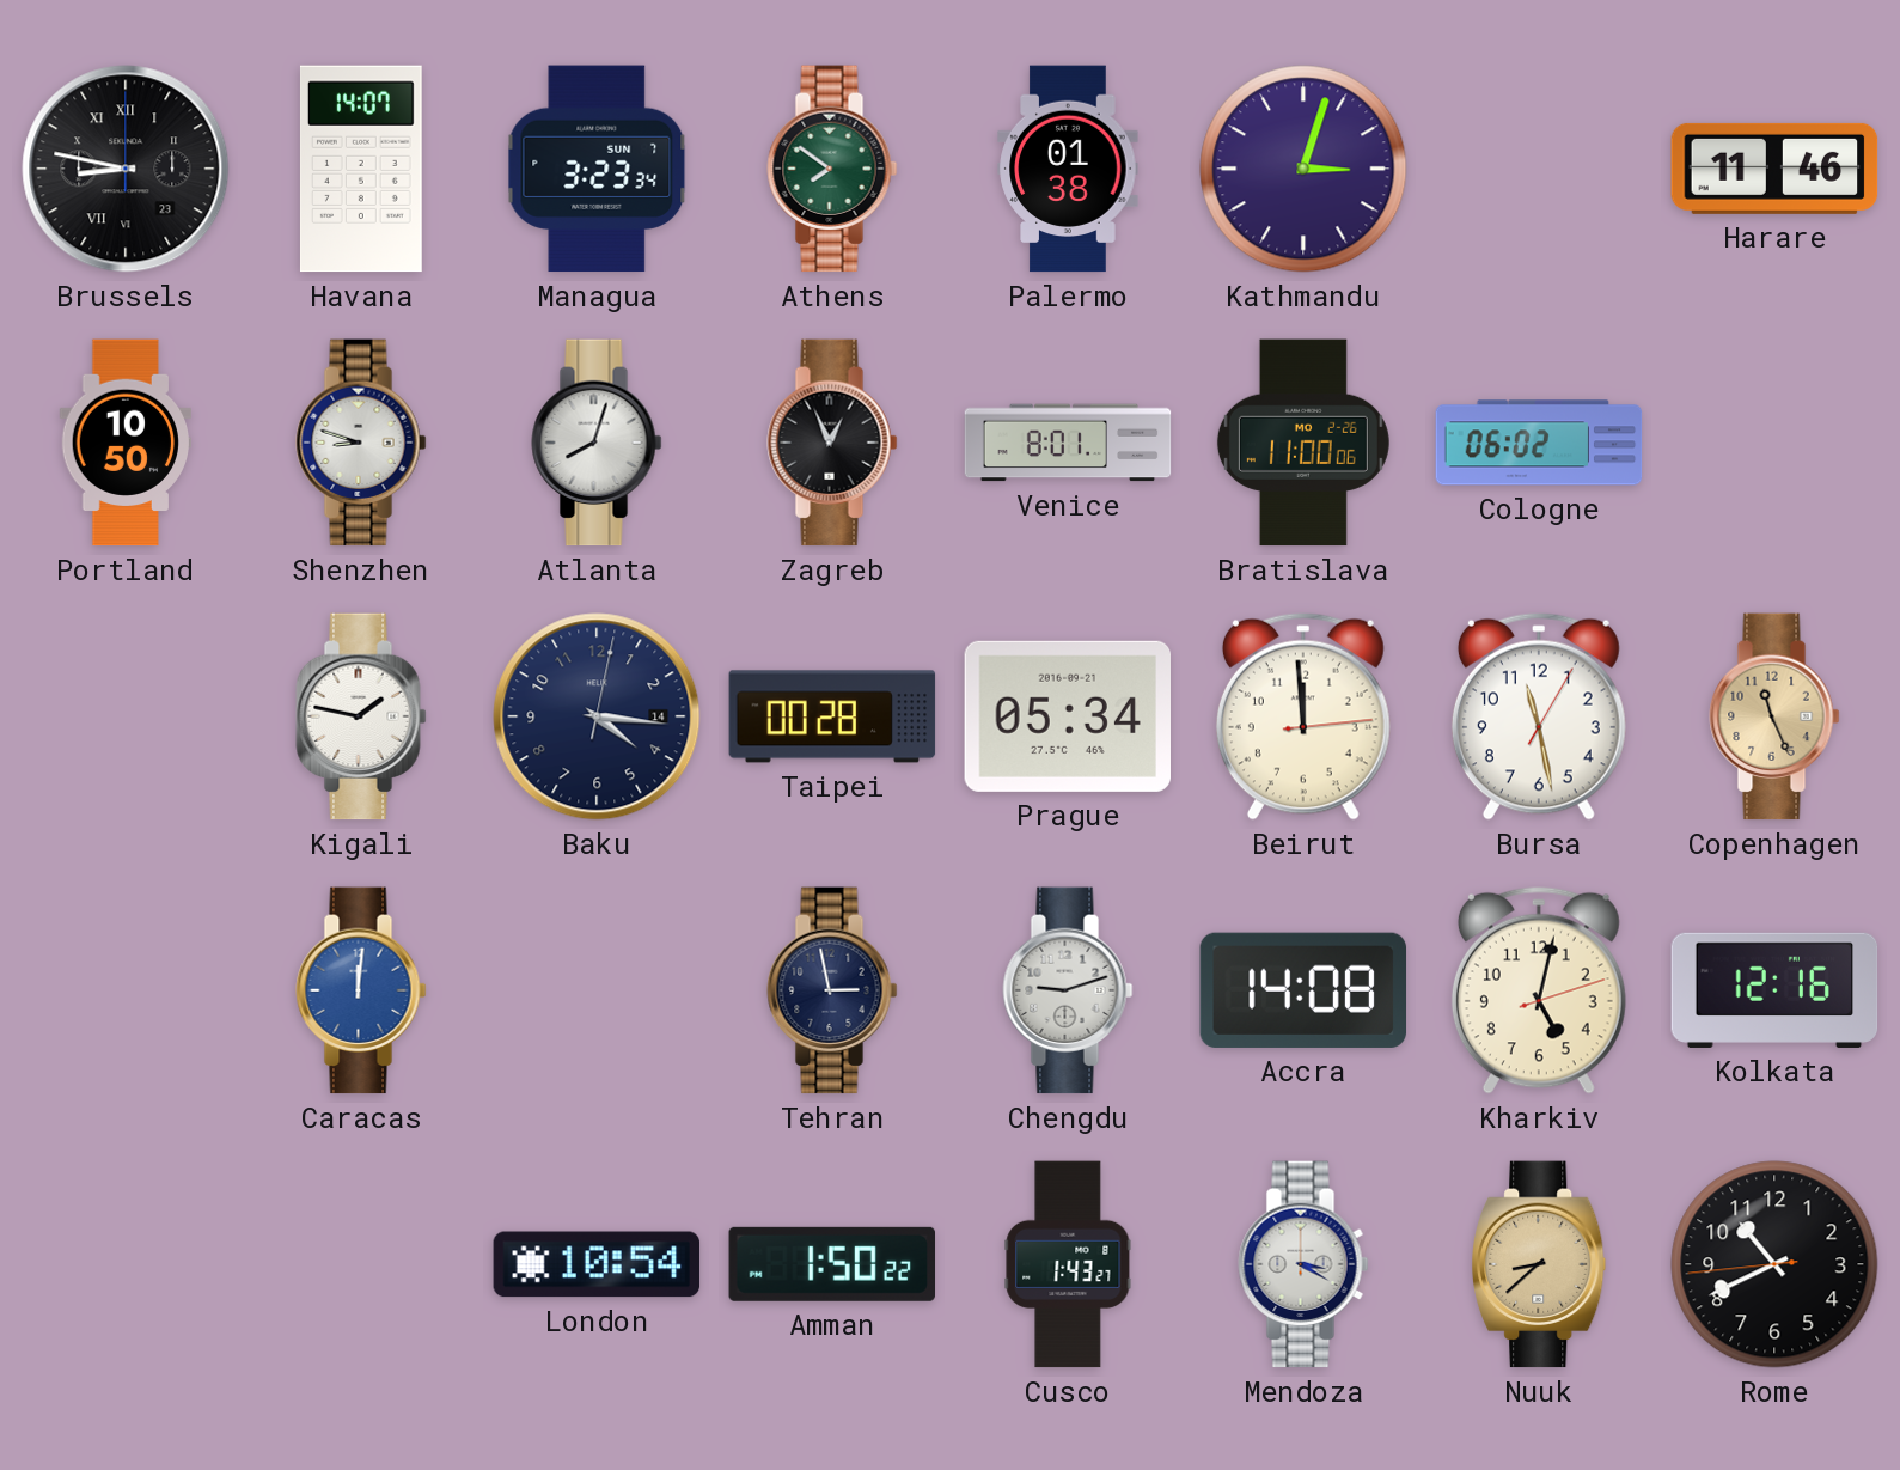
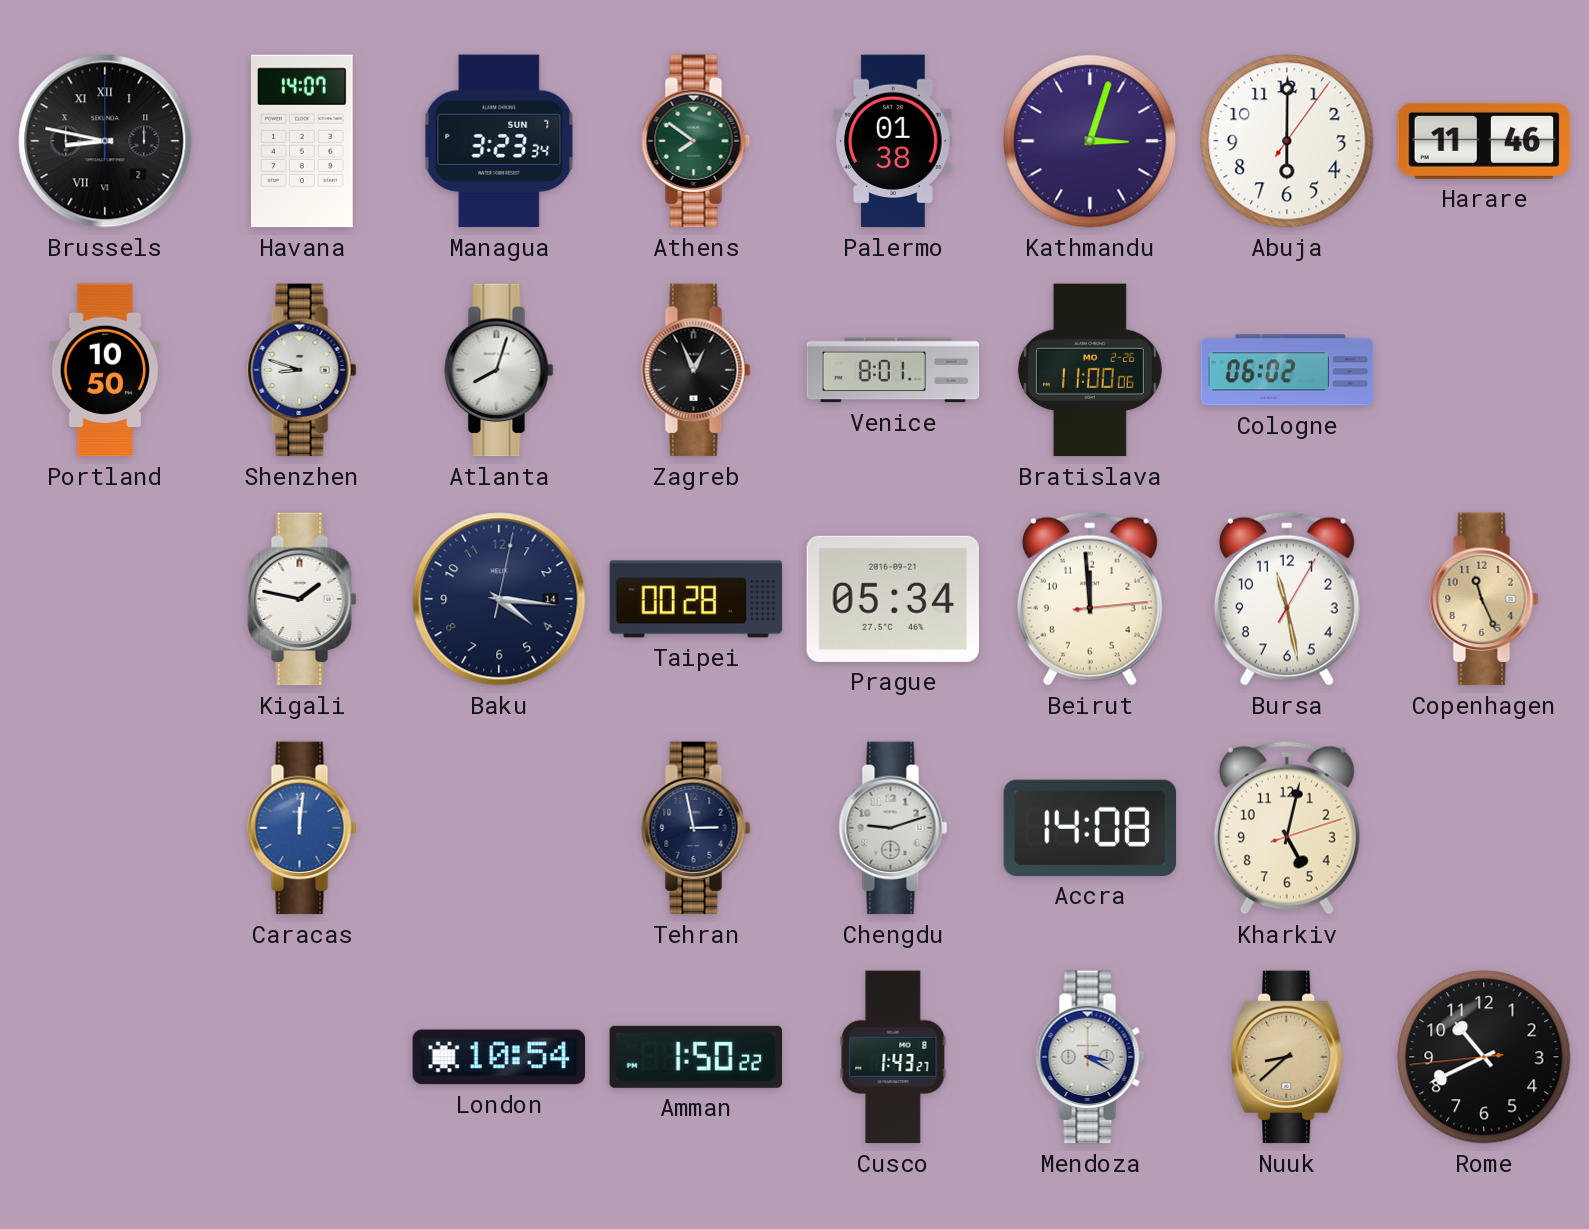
Brussels date: 23 -> 2 (105, 141)
Abuja: none -> 6:00 (1287, 141)
Kolkata: 12:16 -> none (1774, 990)
